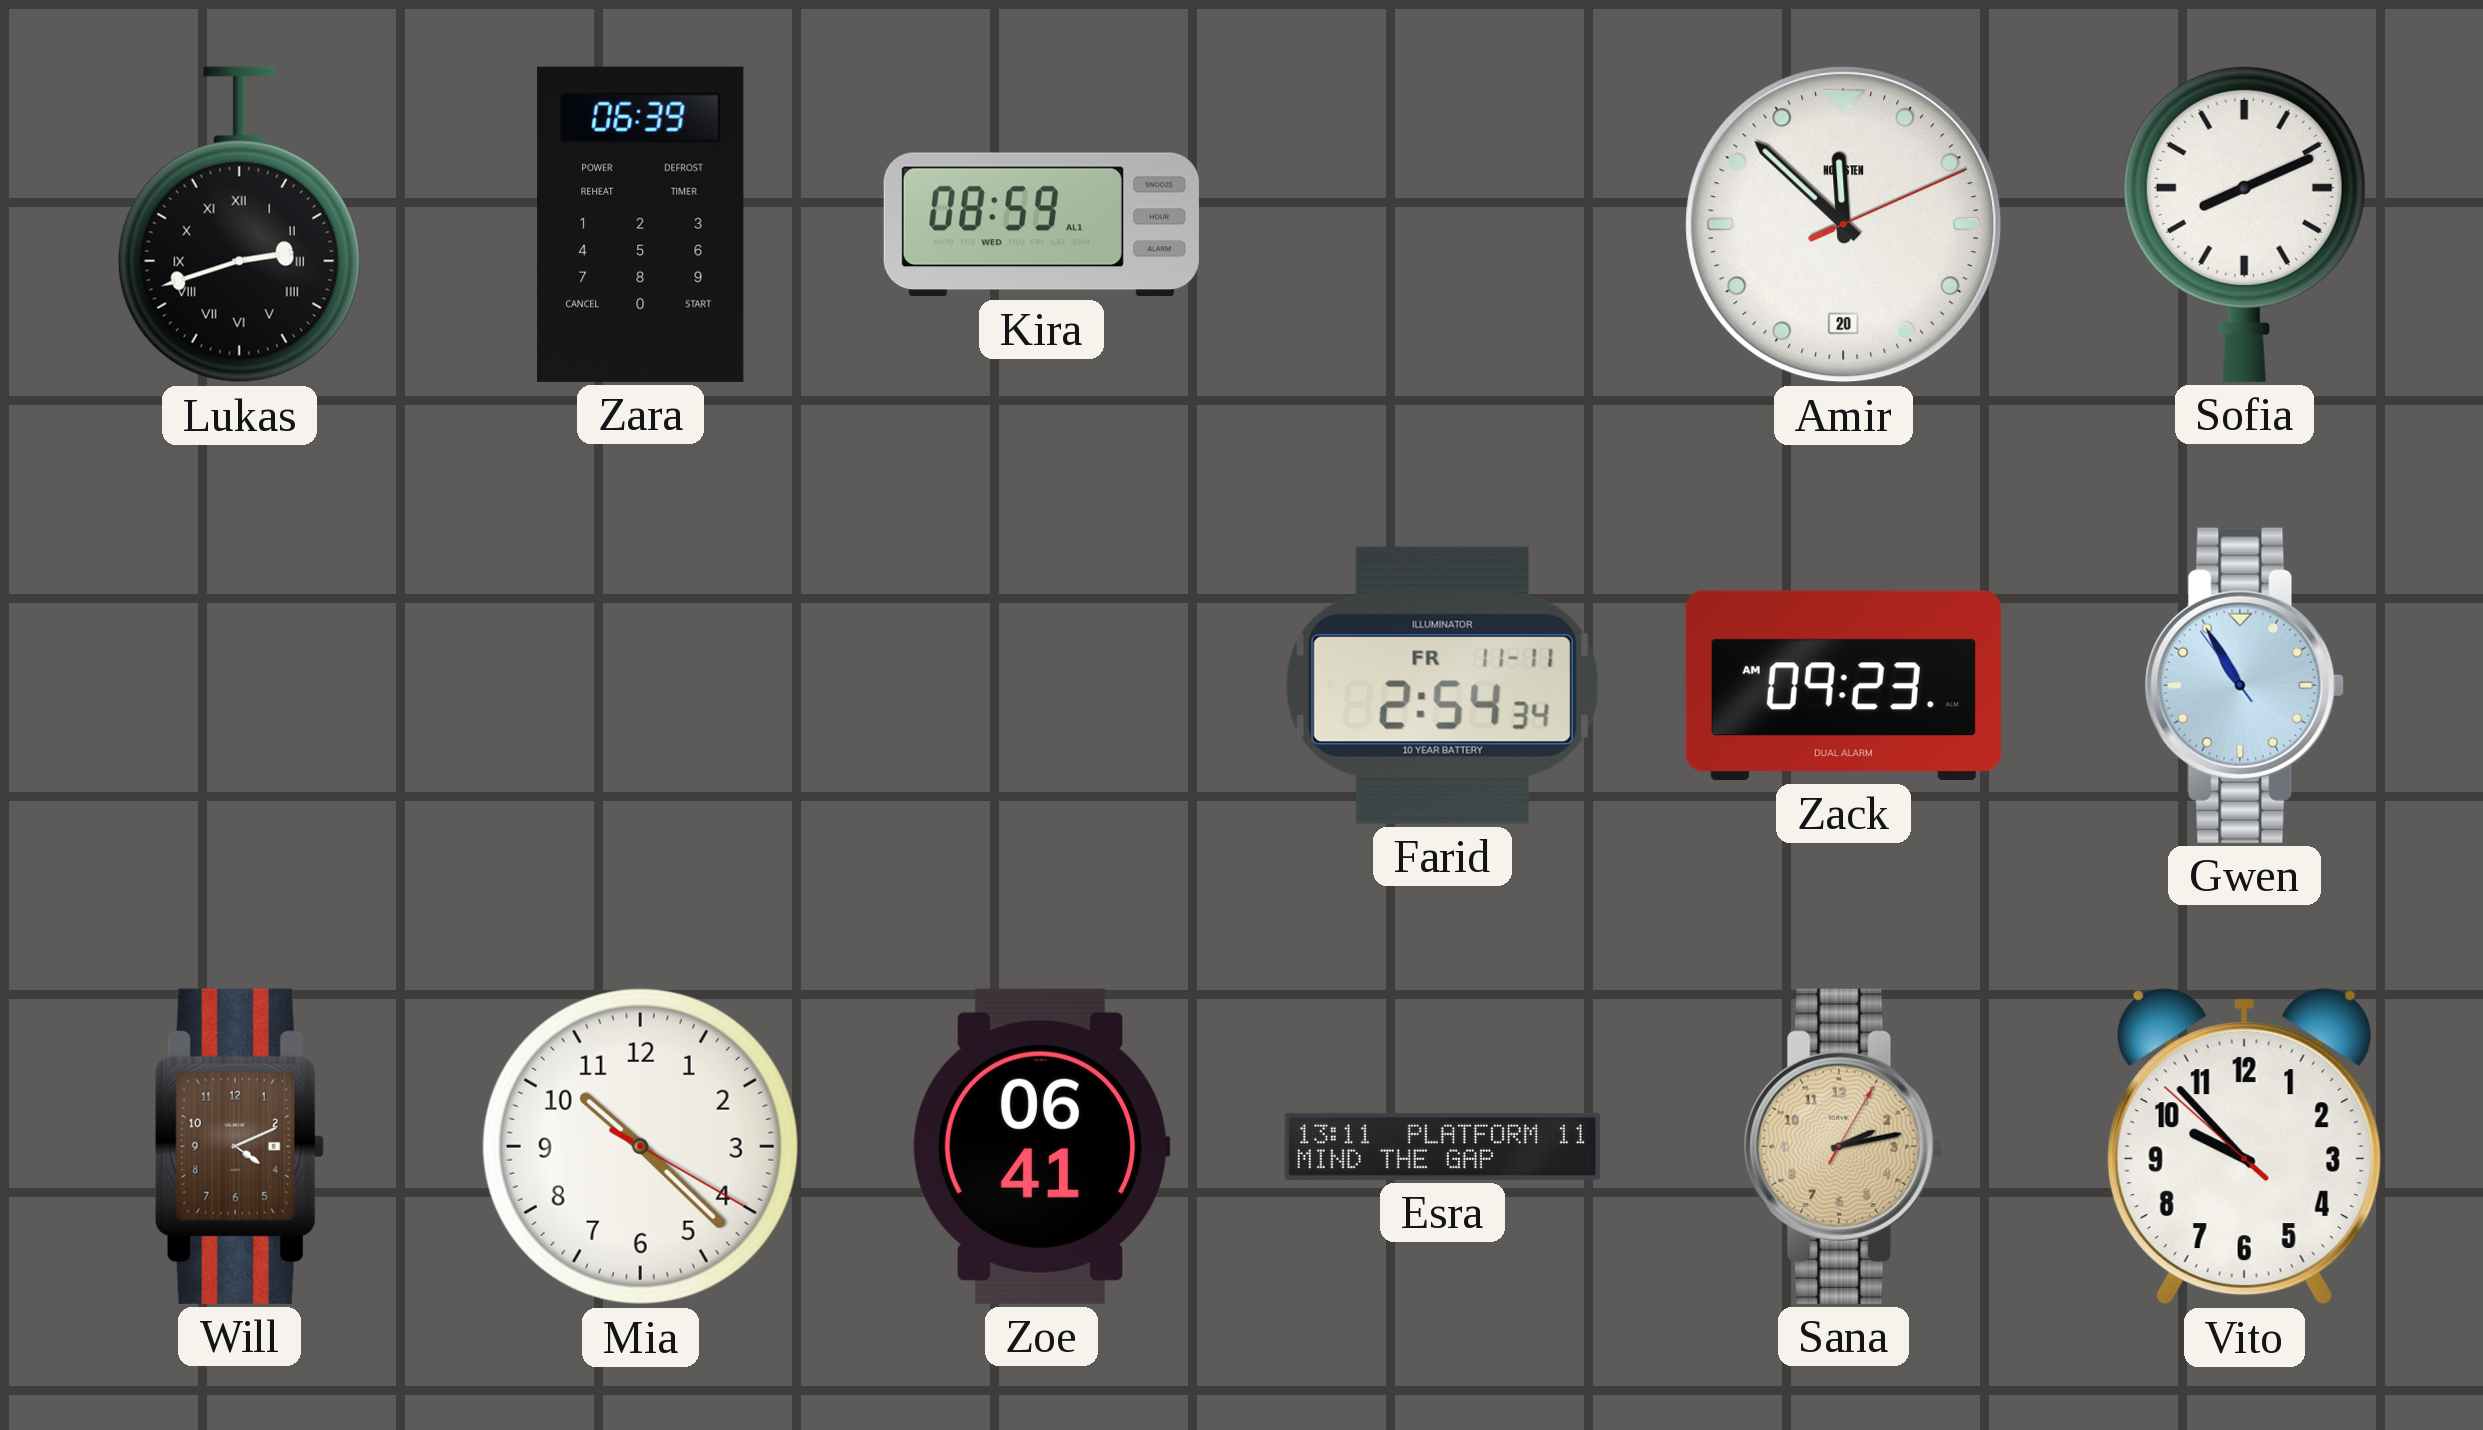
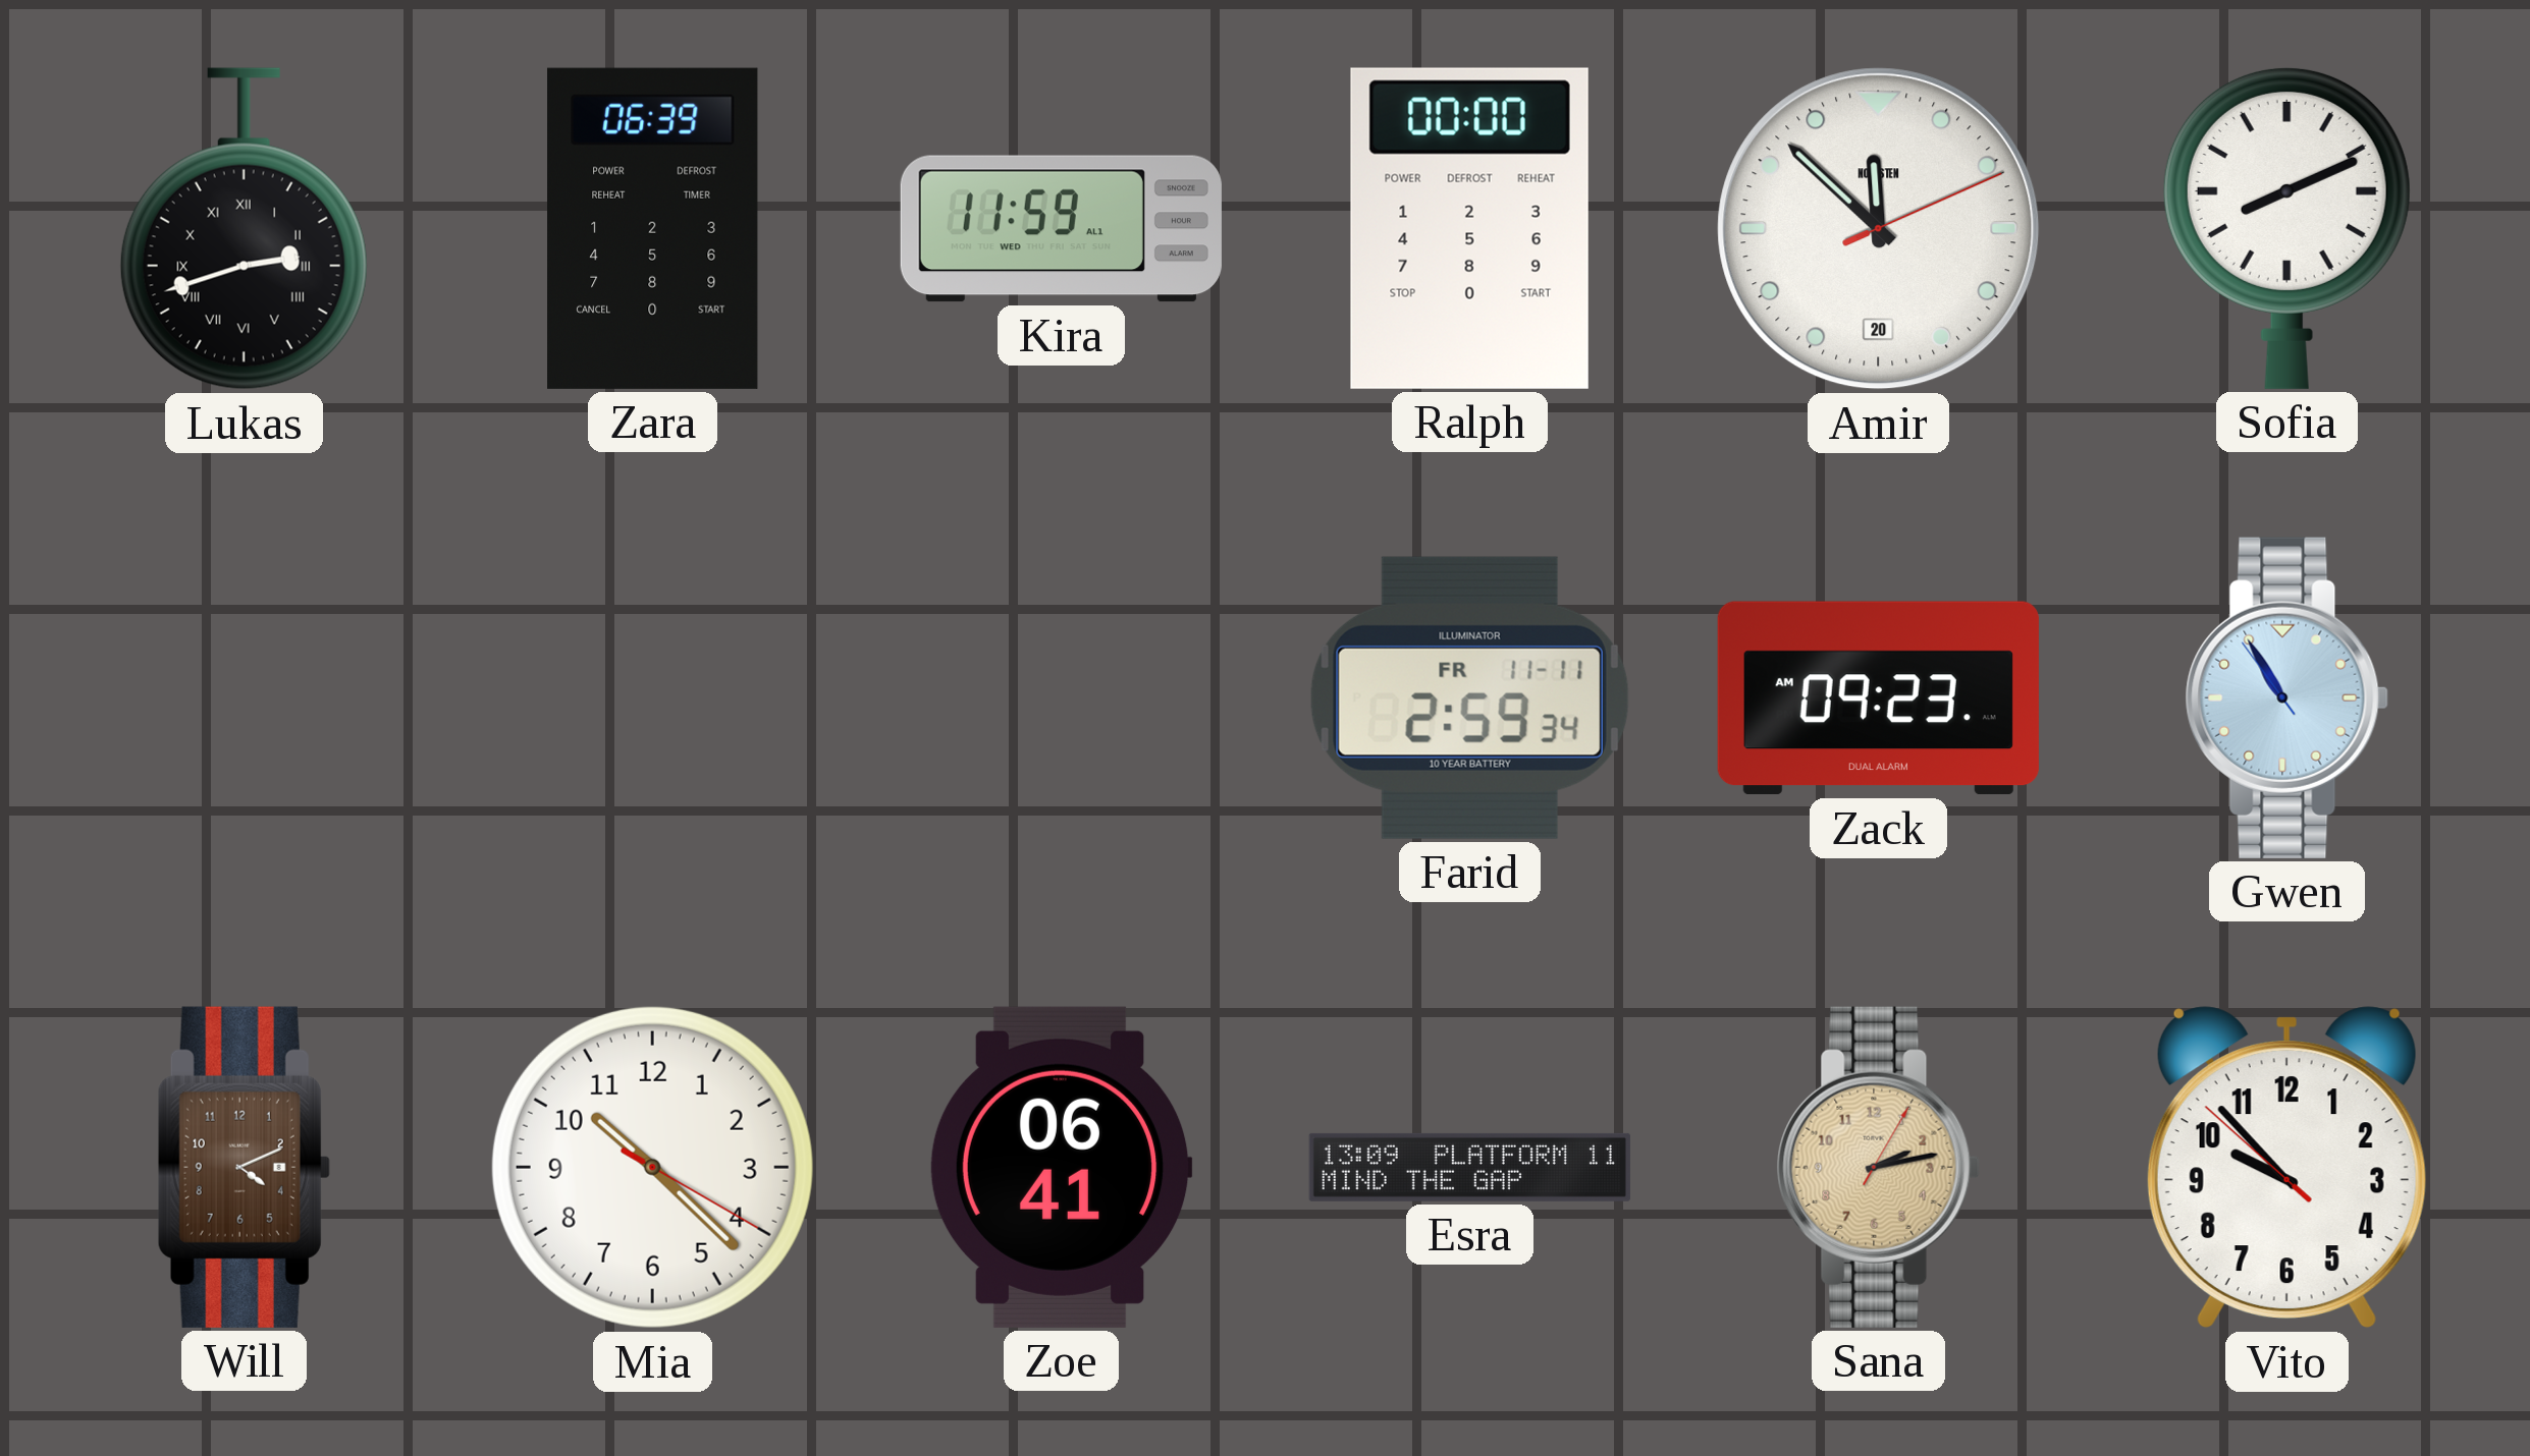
Kira: 08:59 -> 11:59 (1061, 229)
Ralph: none -> 00:00 (1469, 228)
Farid: 2:54 -> 2:59 (1469, 697)
Esra: 13:11 -> 13:09 (1469, 1167)
